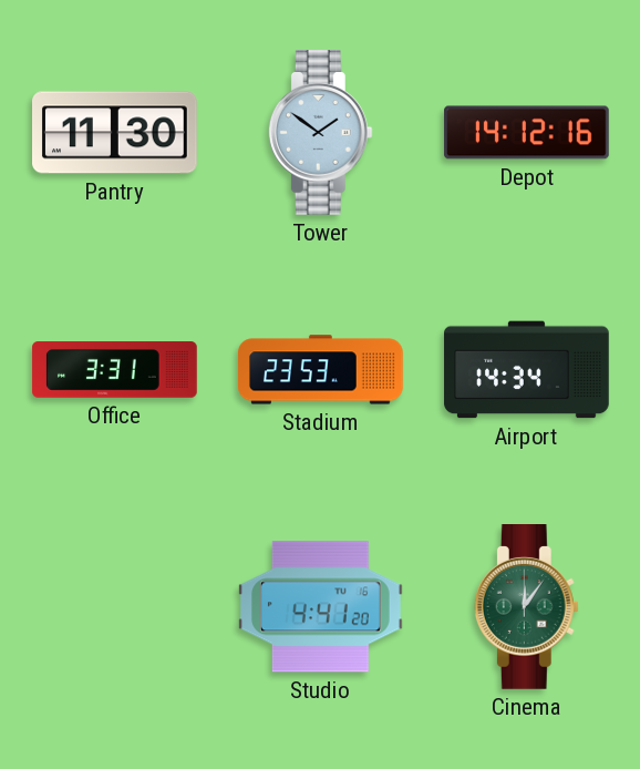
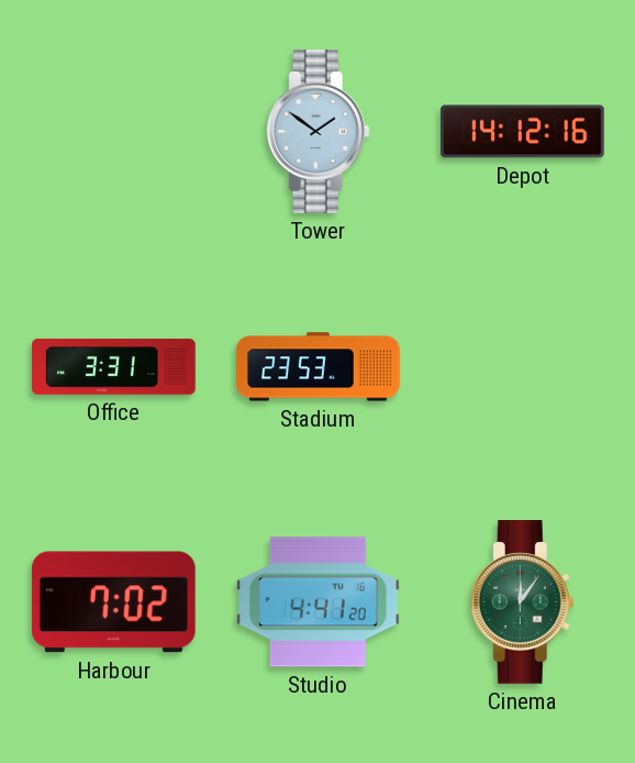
Pantry: 11:30 -> none (115, 133)
Airport: 14:34 -> none (527, 370)
Harbour: none -> 7:02 (113, 602)
